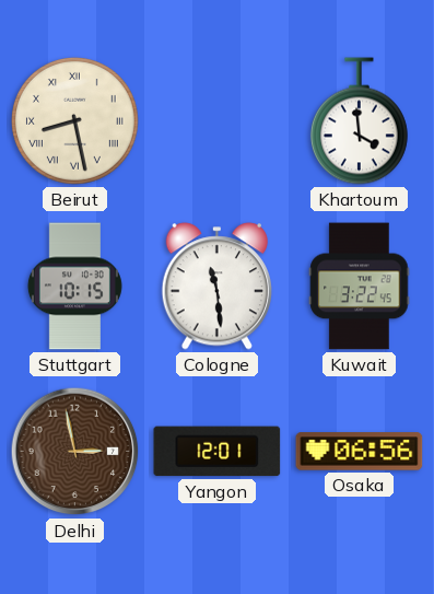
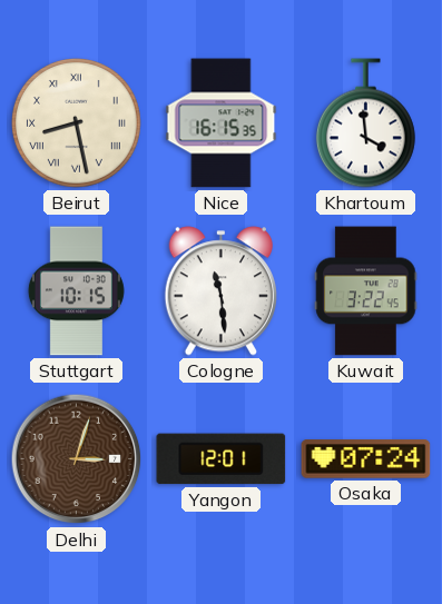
Nice: none -> 16:15 (222, 123)
Delhi: 2:58 -> 3:03 (77, 459)
Osaka: 06:56 -> 07:24 (366, 459)
